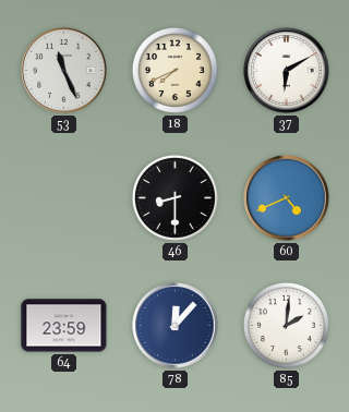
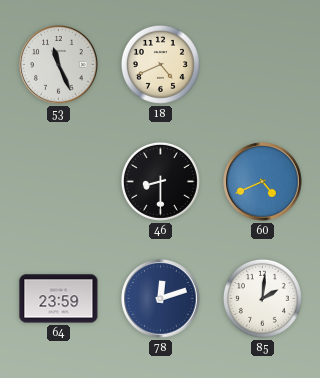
18: 7:41 -> 4:41 (160, 64)
37: 6:10 -> none (287, 71)
78: 12:07 -> 12:12 (161, 299)
